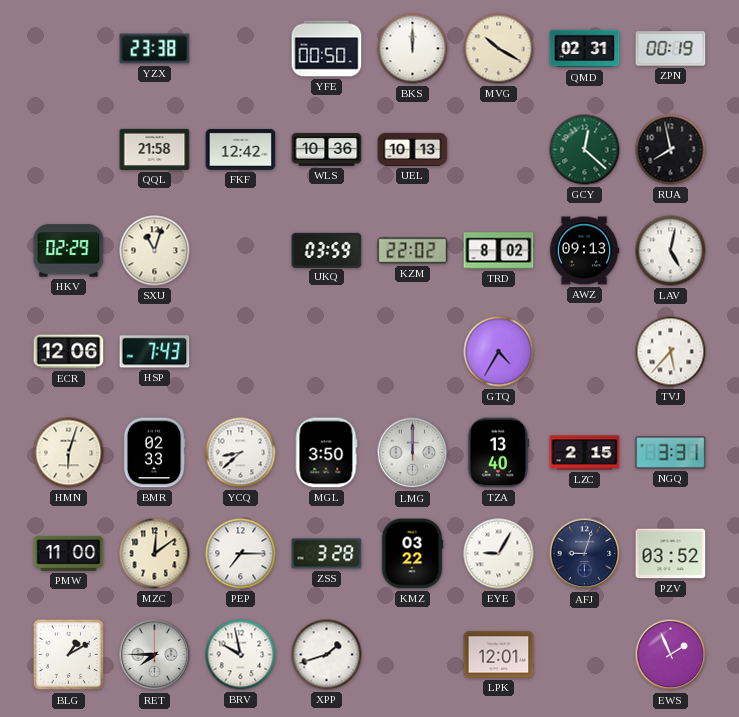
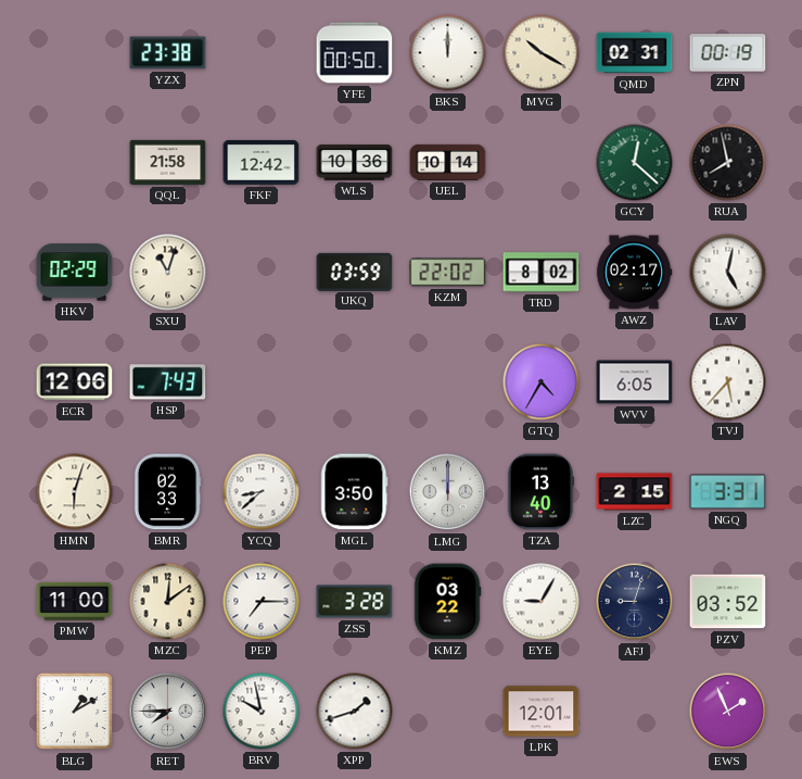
UEL: 10:13 -> 10:14 (448, 162)
AWZ: 09:13 -> 02:17 (634, 273)
WVV: none -> 6:05 (635, 382)
